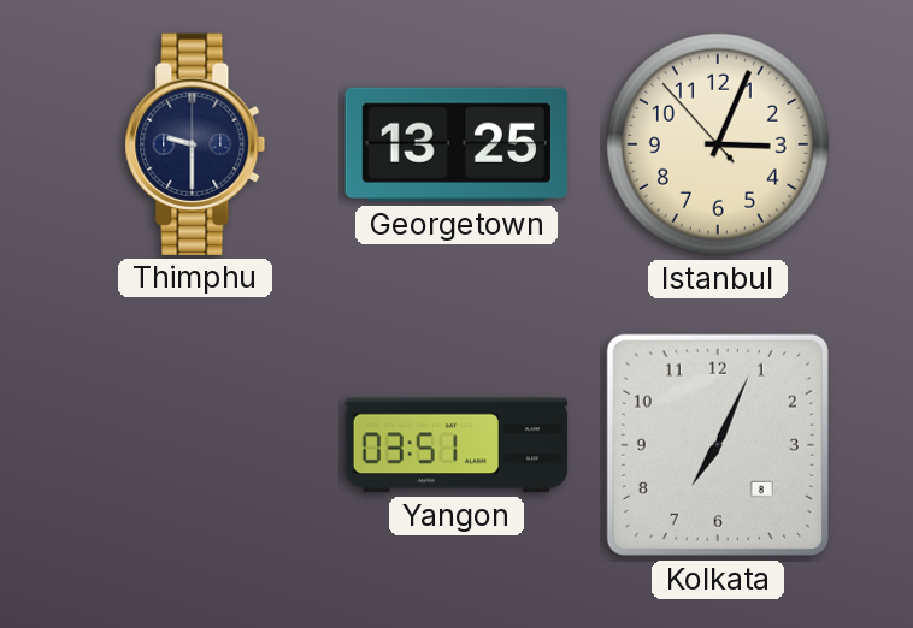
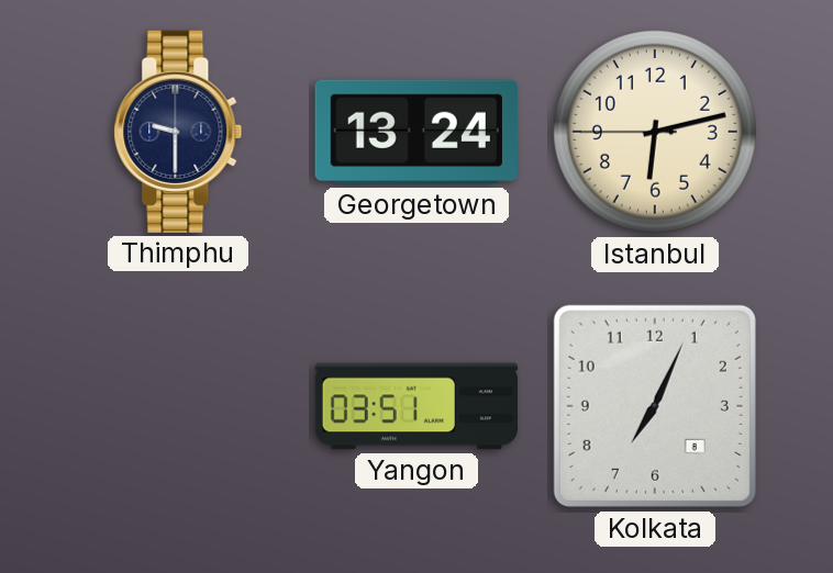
Georgetown: 13:25 -> 13:24 (416, 132)
Istanbul: 3:03 -> 6:12 (655, 132)
